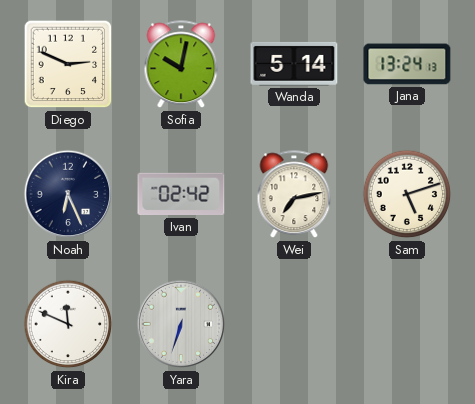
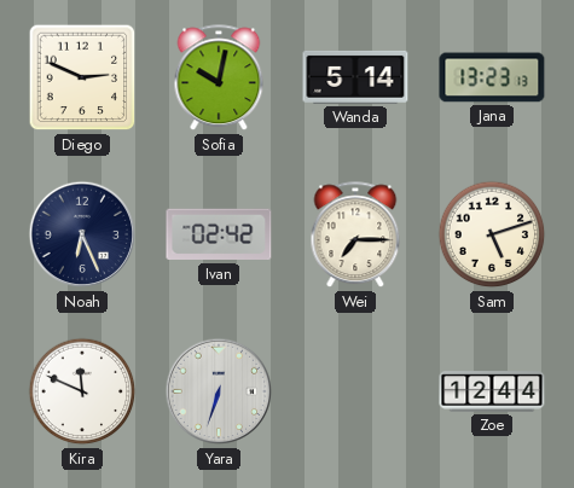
Jana: 13:24 -> 13:23 (492, 77)
Wei: 7:13 -> 7:15 (355, 236)
Zoe: none -> 12:44 (492, 391)
